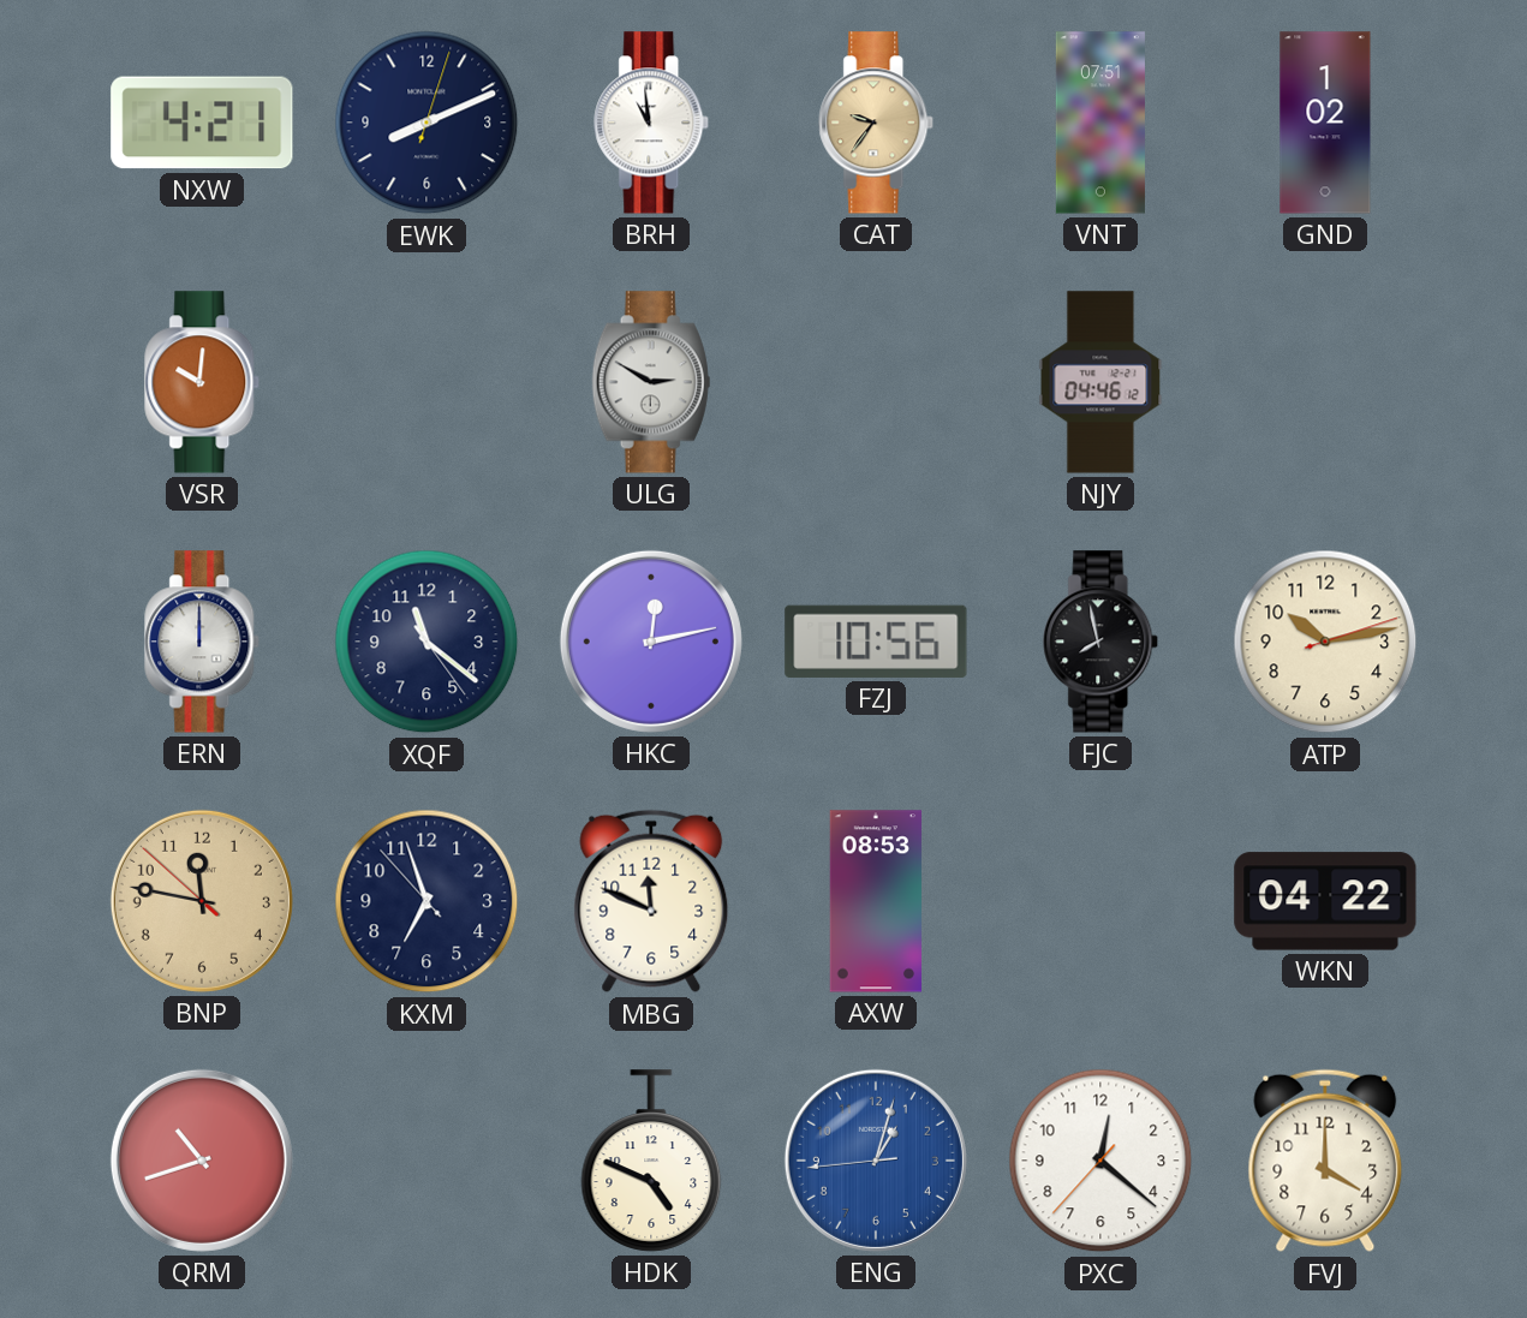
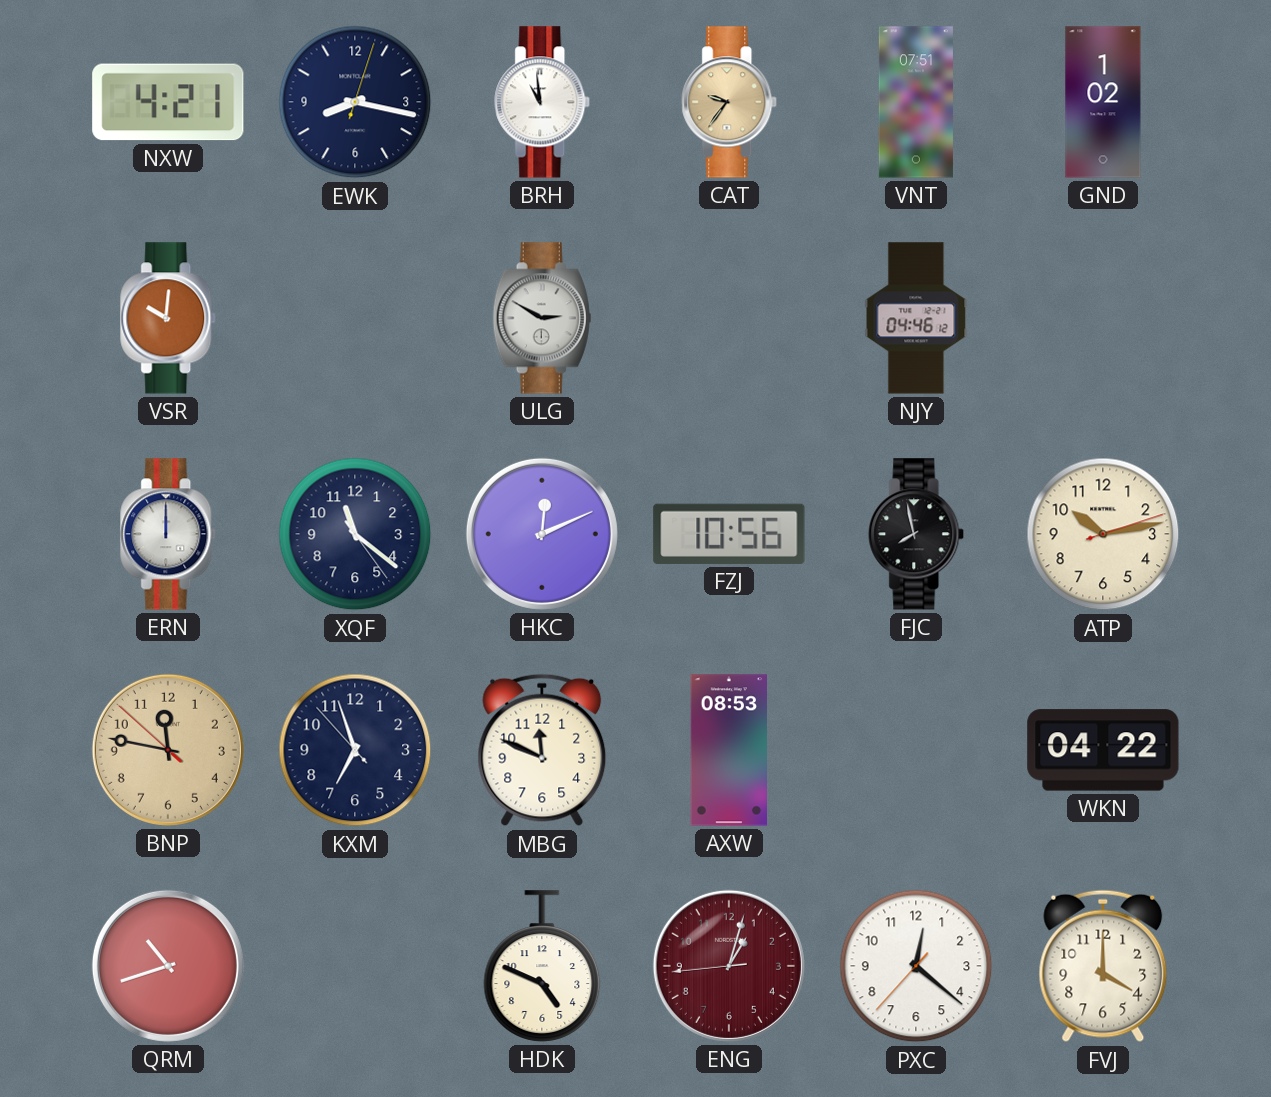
EWK: 8:11 -> 8:17 (355, 102)
HKC: 12:13 -> 12:11 (542, 534)
ENG dial: blue -> burgundy (729, 966)
